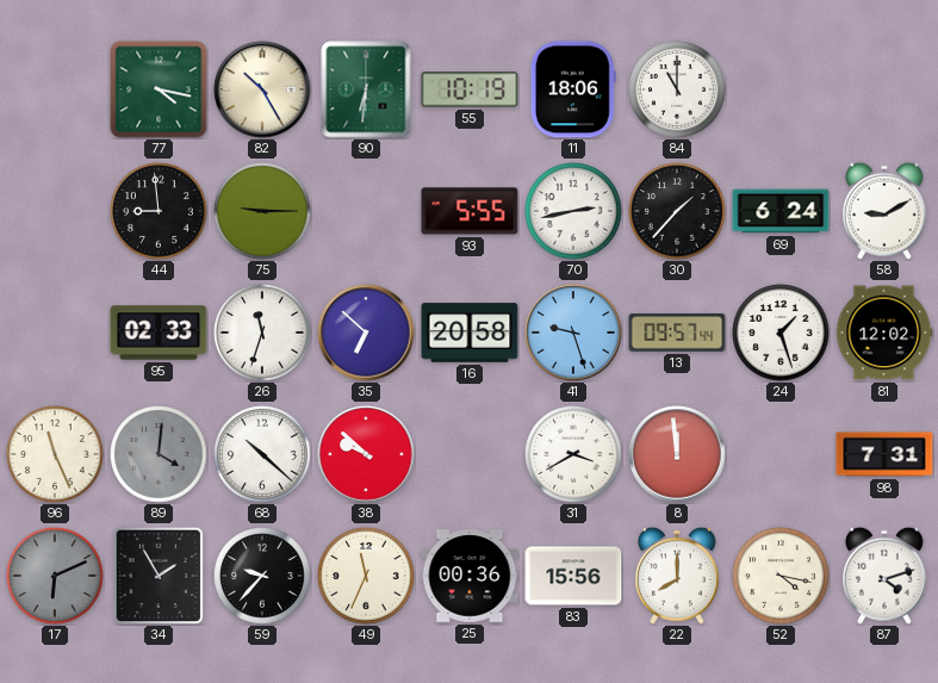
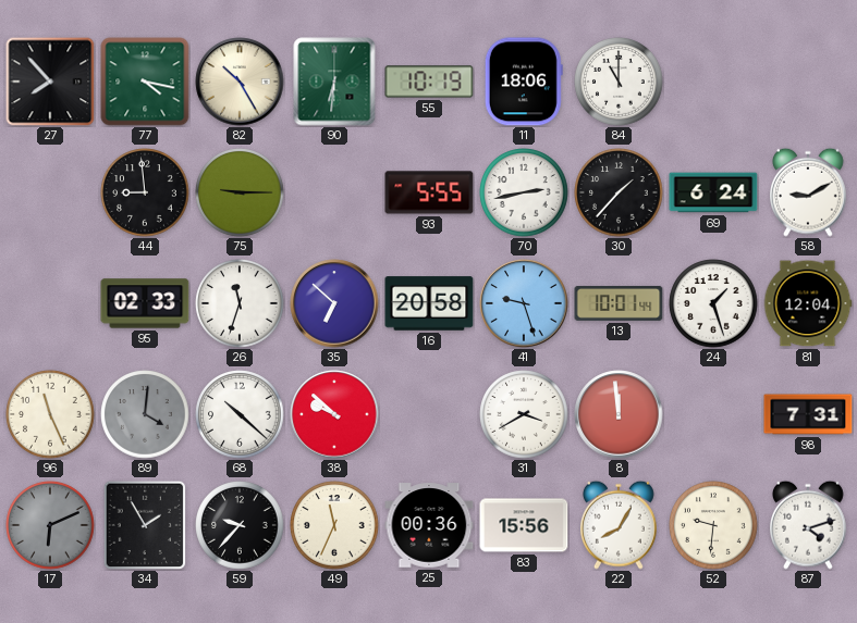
27: none -> 7:53 (50, 82)
13: 09:57 -> 10:01 (619, 303)
81: 12:02 -> 12:04 (808, 303)
22: 8:00 -> 8:05 (620, 525)
52: 4:17 -> 9:31 (713, 525)
